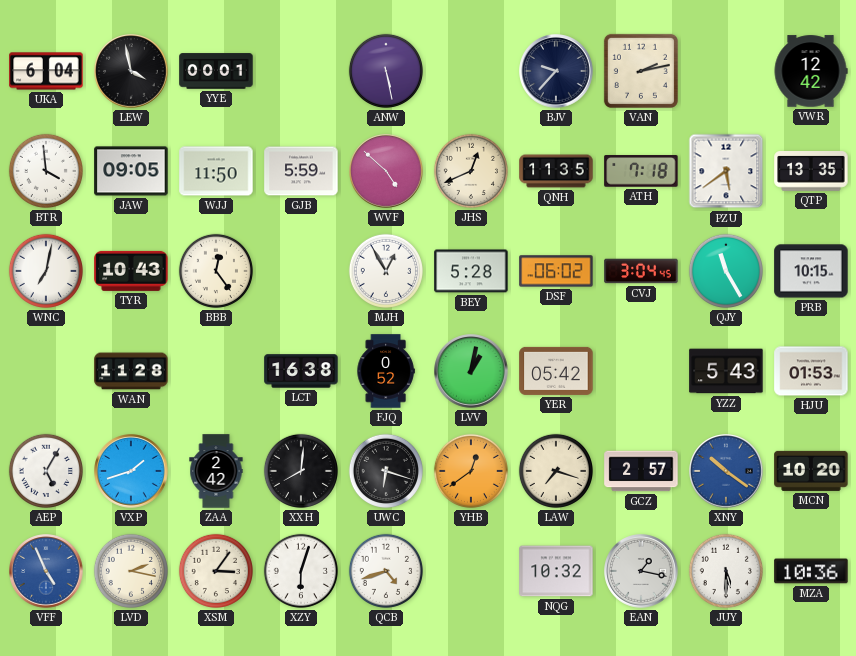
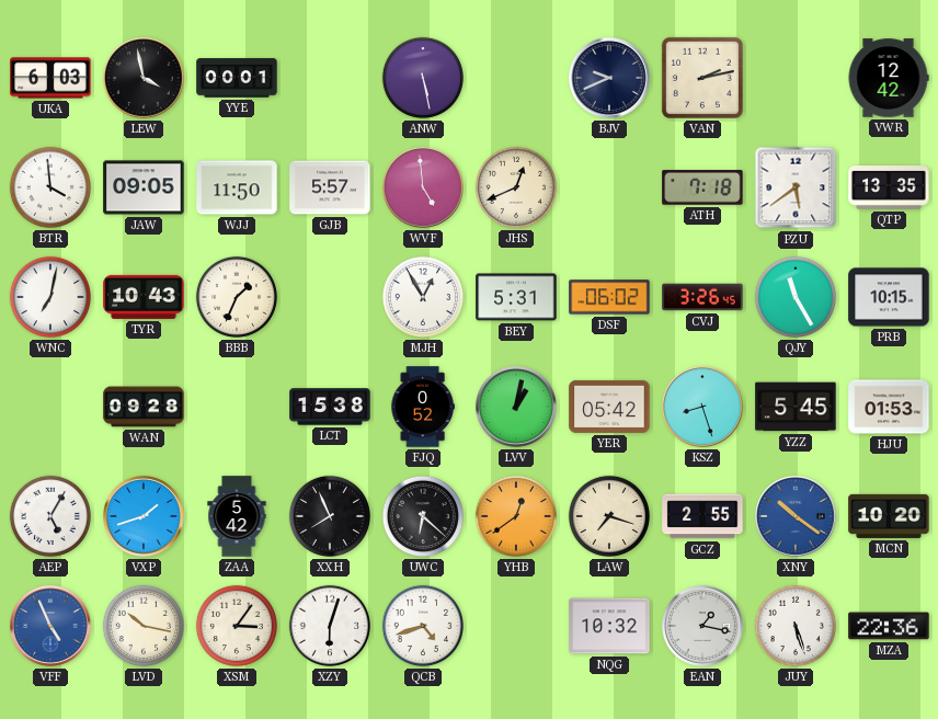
UKA: 6:04 -> 6:03 (50, 78)
BJV: 9:37 -> 9:41 (609, 78)
GJB: 5:59 -> 5:57 (330, 187)
WVF: 4:52 -> 4:59 (423, 187)
QNH: 11:35 -> none (556, 171)
BBB: 12:24 -> 1:34 (237, 297)
BEY: 5:28 -> 5:31 (516, 297)
CVJ: 3:04 -> 3:26 (702, 297)
WAN: 11:28 -> 09:28 (144, 407)
LCT: 16:38 -> 15:38 (330, 407)
KSZ: none -> 8:27 (702, 407)
YZZ: 5:43 -> 5:45 (796, 407)
ZAA: 2:42 -> 5:42 (237, 516)
XXH: 8:01 -> 7:56 (330, 516)
UWC: 6:18 -> 6:22 (423, 516)
GCZ: 2:57 -> 2:55 (702, 516)
LVD: 2:17 -> 10:17 (144, 626)
JUY: 5:30 -> 5:27 (796, 626)
MZA: 10:36 -> 22:36 (889, 626)
